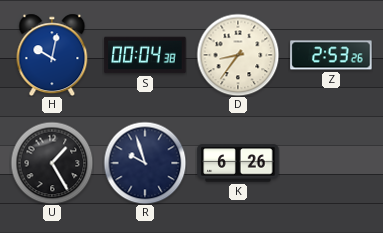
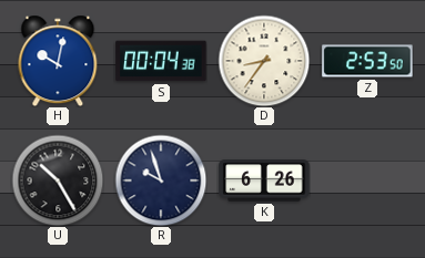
Z: 2:53:26 -> 2:53:50 (367, 61)
U: 1:25 -> 10:25 (58, 180)
